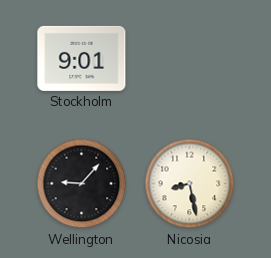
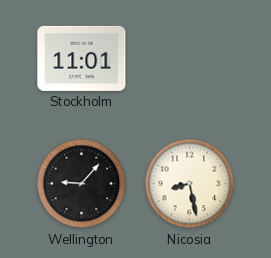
Stockholm: 9:01 -> 11:01 (82, 58)
